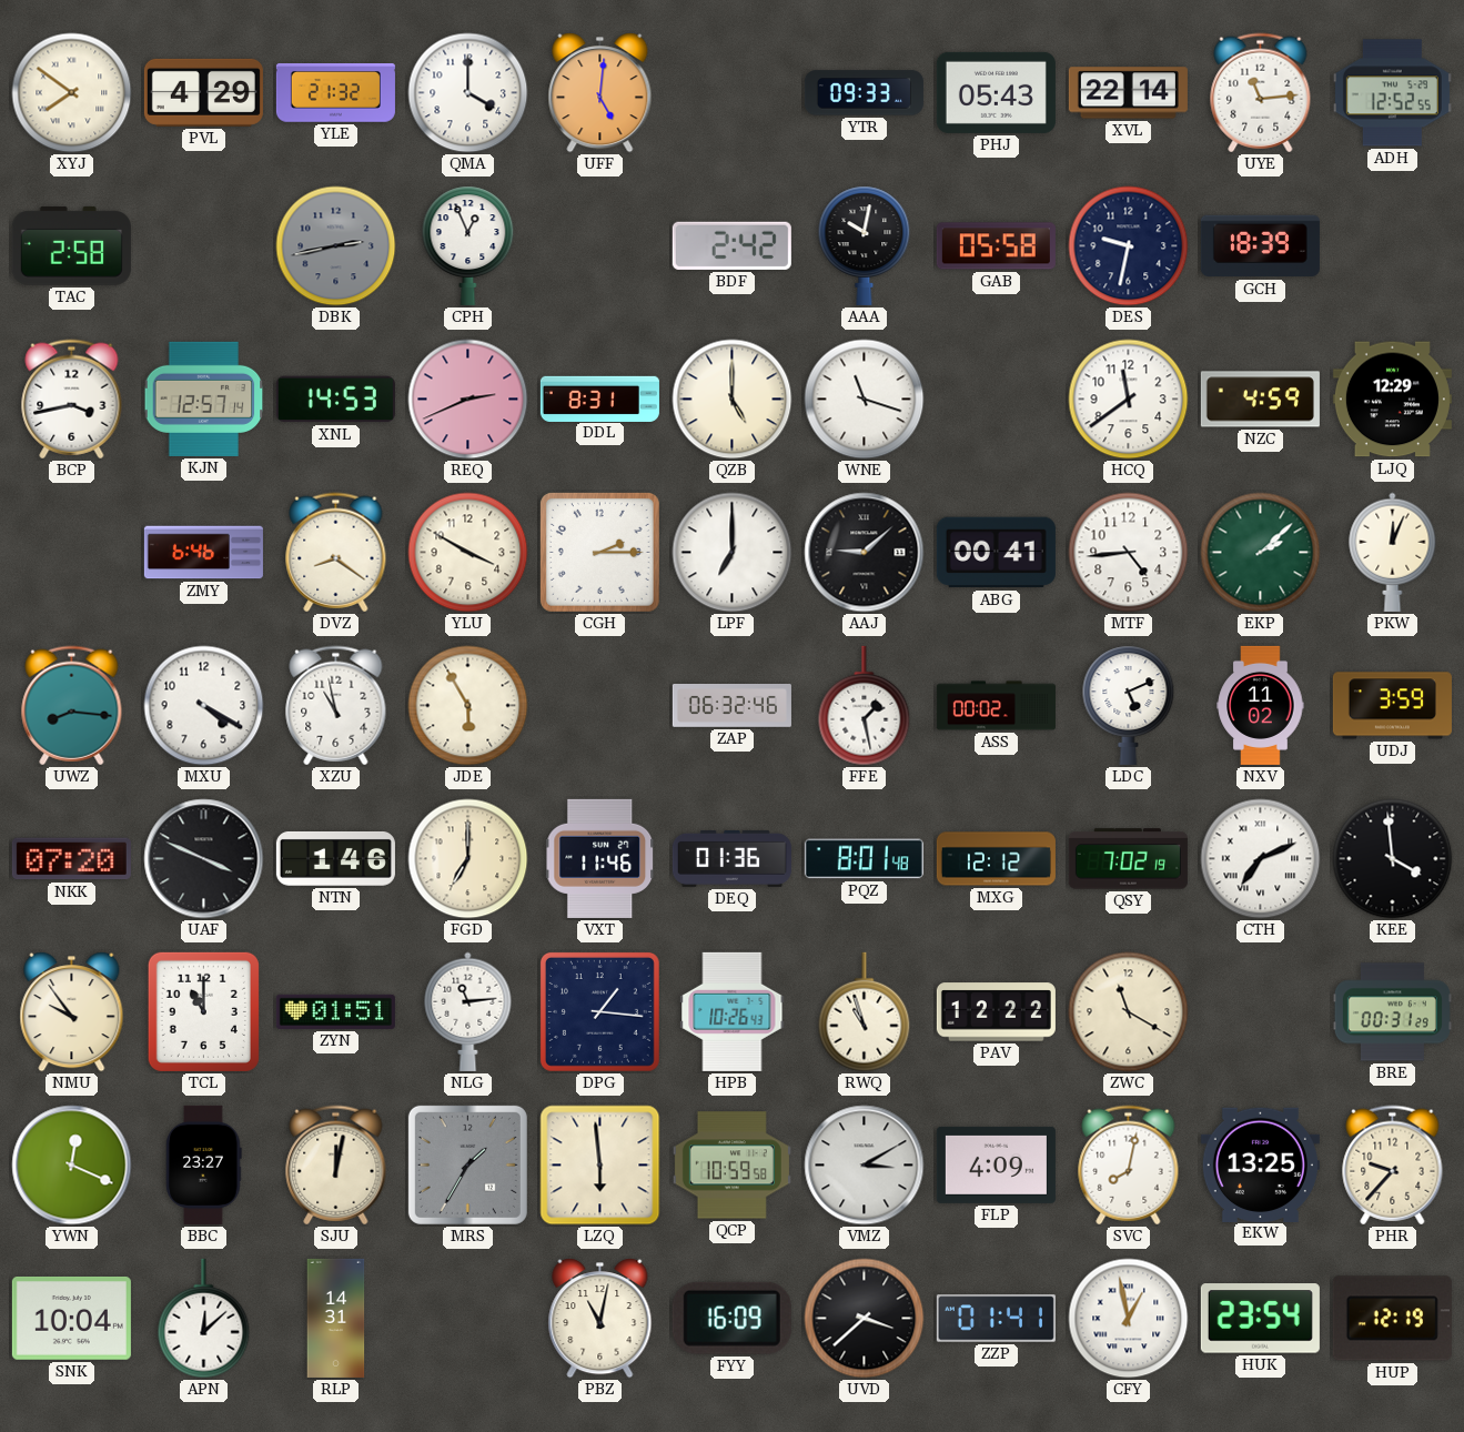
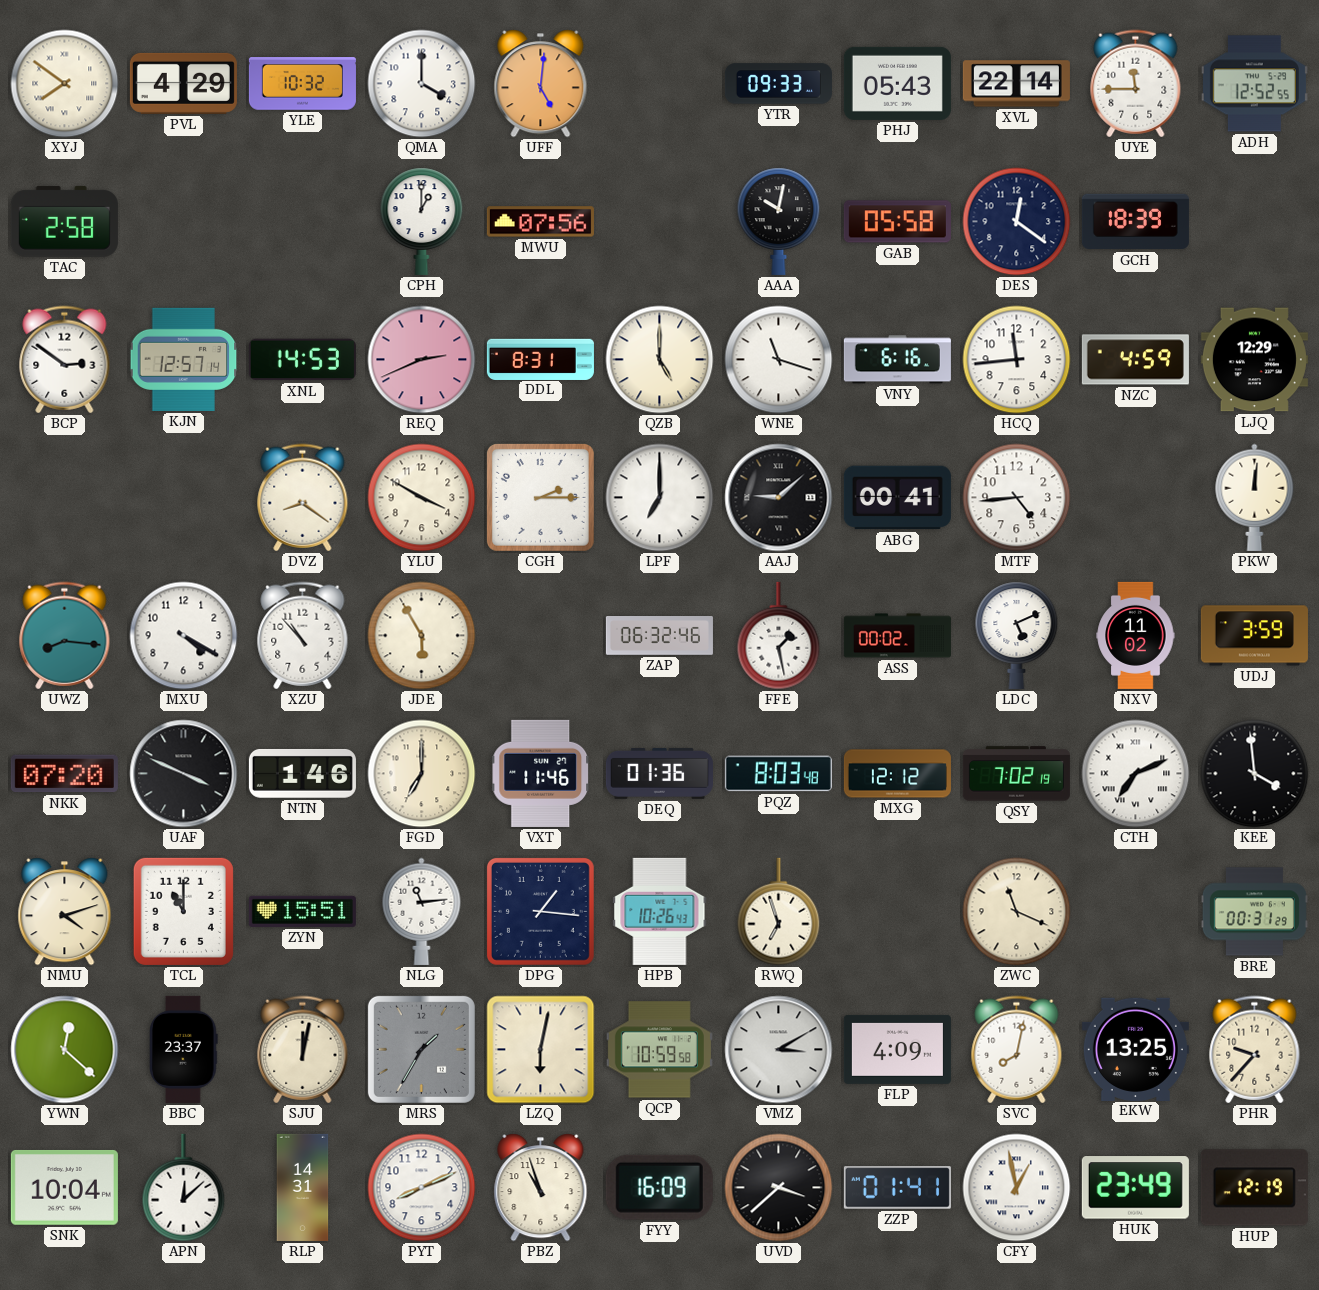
YLE: 21:32 -> 10:32 (302, 84)
UYE: 11:14 -> 11:45 (1136, 84)
DBK: 2:43 -> none (336, 246)
CPH: 12:56 -> 1:00 (422, 221)
MWU: none -> 07:56 (540, 222)
BDF: 2:42 -> none (731, 245)
DES: 9:32 -> 12:21 (1017, 222)
BCP: 3:43 -> 2:51 (65, 360)
VNY: none -> 6:16 (897, 360)
HCQ: 11:39 -> 11:44 (1017, 360)
ZMY: 6:46 -> none (203, 553)
EKP: 2:08 -> none (1261, 553)
PKW: 12:04 -> 12:01 (1255, 497)
XZU: 10:58 -> 10:53 (303, 636)
PQZ: 8:01 -> 8:03 (778, 774)
NMU: 9:54 -> 4:12 (65, 912)
ZYN: 01:51 -> 15:51 (302, 911)
RWQ: 10:57 -> 6:57 (779, 912)
PAV: 12:22 -> none (996, 1012)
ZWC: 11:20 -> 11:19 (1017, 912)
YWN: 12:19 -> 12:22 (65, 1050)
BBC: 23:27 -> 23:37 (184, 1049)
LZQ: 5:59 -> 6:02 (541, 1050)
PYT: none -> 8:11 (422, 1188)
PBZ: 11:02 -> 10:57 (541, 1188)
HUK: 23:54 -> 23:49 (1135, 1188)
